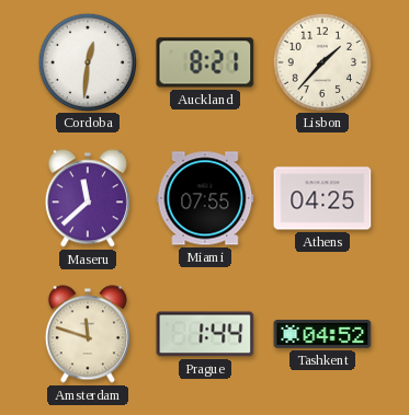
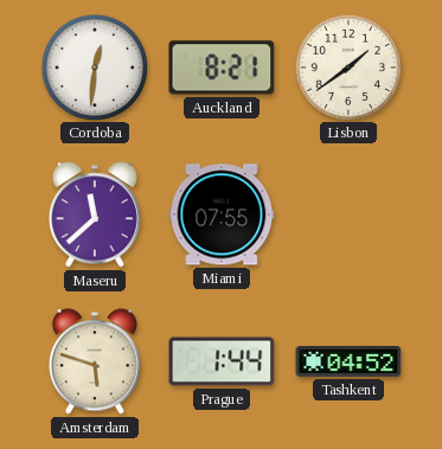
Lisbon: 1:37 -> 1:39 (347, 66)
Athens: 04:25 -> none (322, 198)
Amsterdam: 11:48 -> 5:48 (95, 361)
